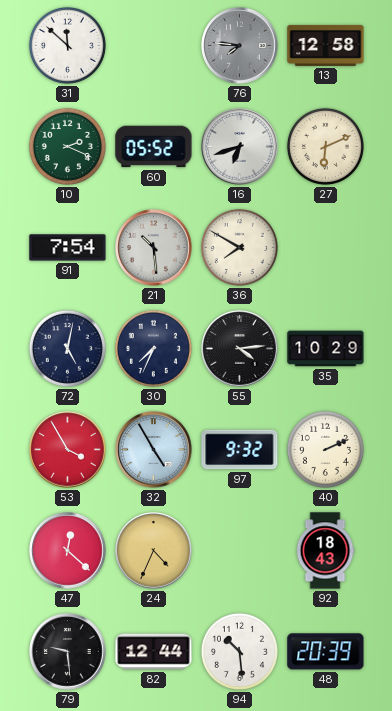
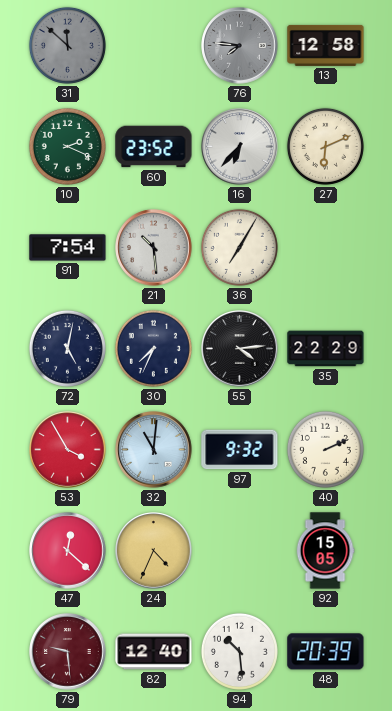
31 dial: white -> grey (67, 45)
60: 05:52 -> 23:52 (154, 147)
16: 6:42 -> 6:37 (240, 147)
36: 7:50 -> 7:05 (239, 247)
35: 10:29 -> 22:29 (326, 349)
32: 4:55 -> 11:01 (154, 450)
92: 18:43 -> 15:05 (325, 551)
79 dial: black -> burgundy (68, 652)
82: 12:44 -> 12:40 (154, 652)
